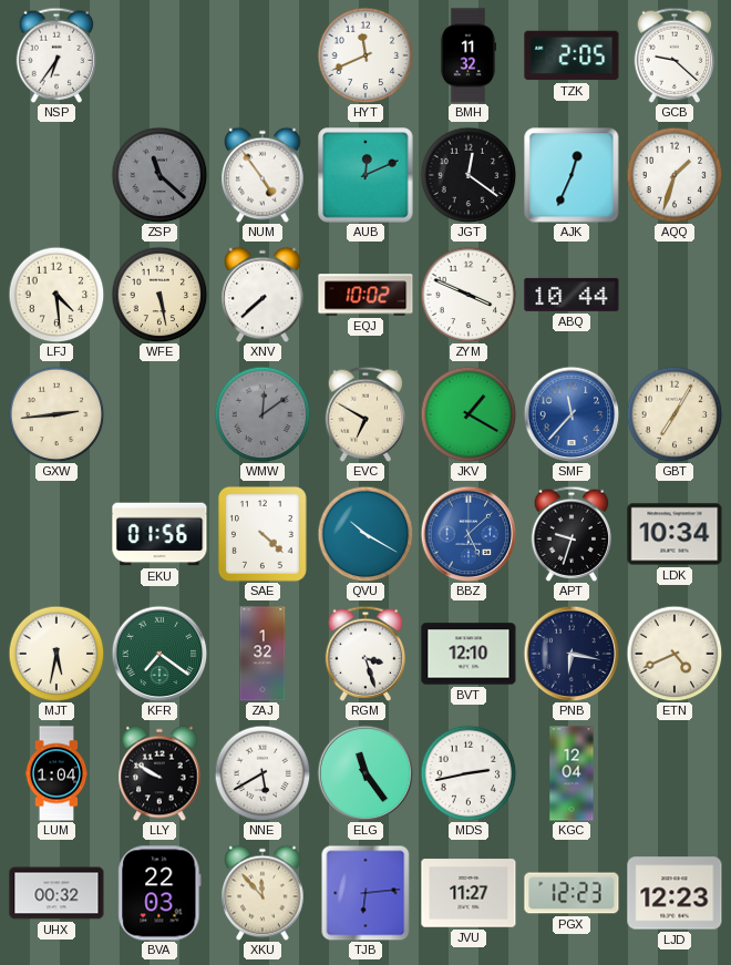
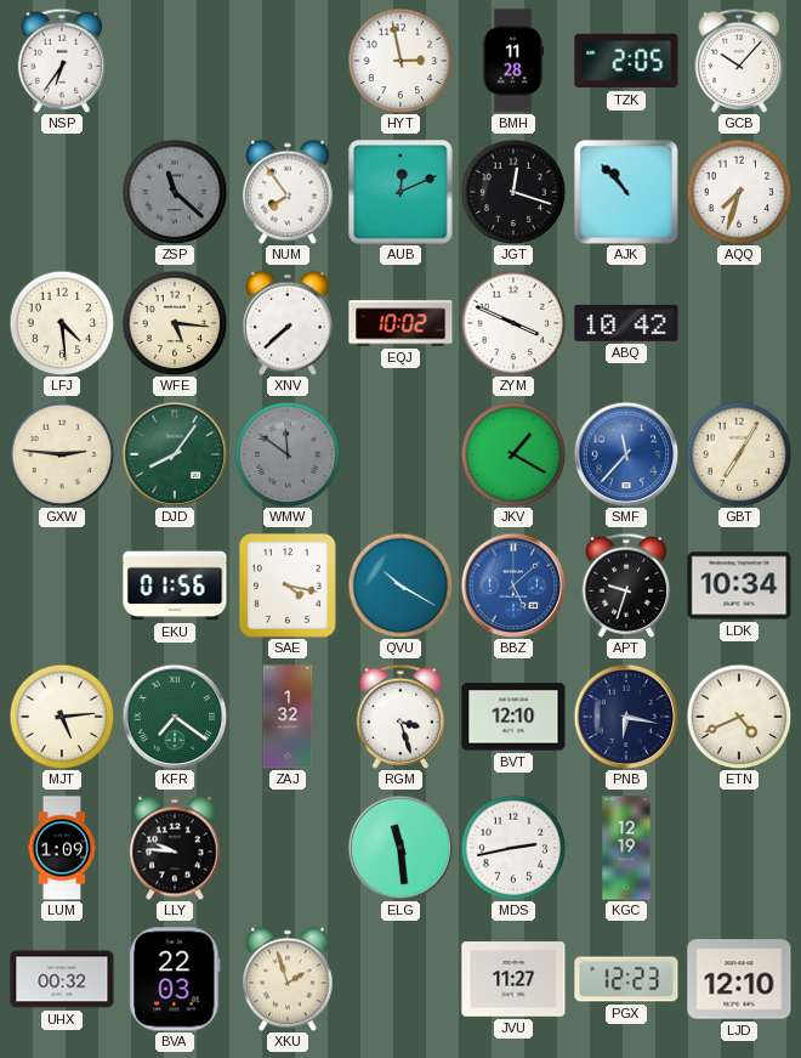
HYT: 11:41 -> 2:58 (400, 61)
BMH: 11:32 -> 11:28 (513, 61)
GCB: 9:22 -> 10:07 (739, 61)
NUM: 4:54 -> 7:54 (288, 192)
JGT: 12:21 -> 12:18 (513, 192)
AJK: 12:34 -> 10:53 (626, 192)
AQQ: 1:33 -> 7:33 (739, 192)
WFE: 5:28 -> 5:16 (175, 323)
ABQ: 10:44 -> 10:42 (626, 323)
GXW: 2:44 -> 2:46 (62, 454)
DJD: none -> 8:06 (175, 454)
WMW: 12:09 -> 11:51 (288, 454)
EVC: 6:50 -> none (365, 414)
SAE: 4:22 -> 4:17 (288, 585)
MJT: 5:32 -> 5:14 (62, 717)
LUM: 1:04 -> 1:09 (62, 848)
LLY: 9:50 -> 9:46 (175, 848)
NNE: 5:40 -> none (262, 773)
ELG: 11:24 -> 11:29 (400, 848)
KGC: 12:04 -> 12:19 (626, 848)
XKU: 11:53 -> 1:57 (288, 979)
TJB: 6:14 -> none (365, 893)
LJD: 12:23 -> 12:10 (739, 979)
